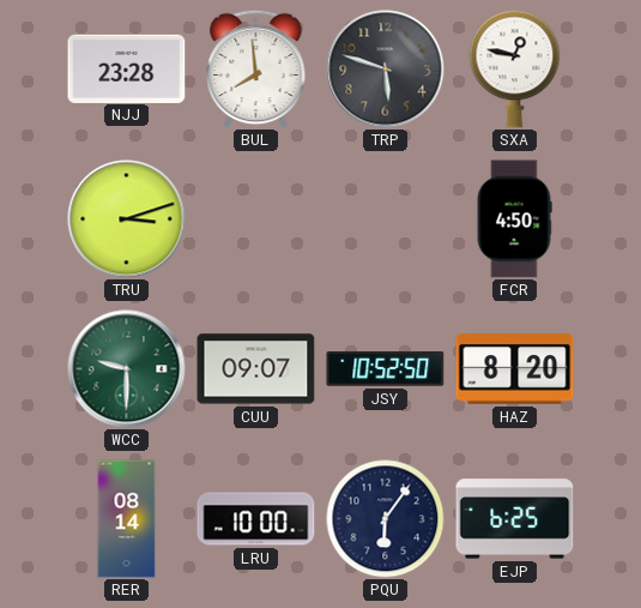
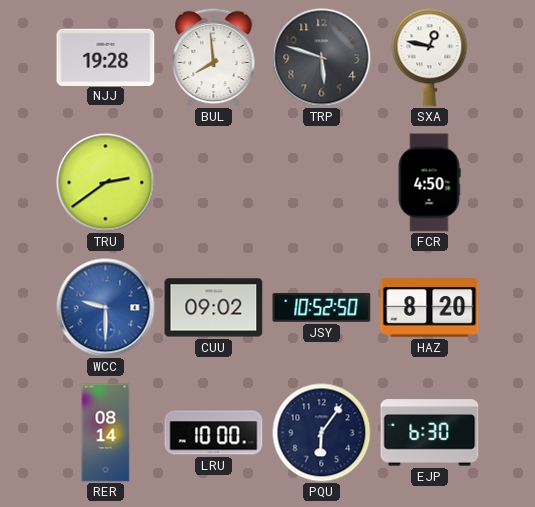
NJJ: 23:28 -> 19:28 (106, 57)
TRU: 3:12 -> 2:39 (106, 183)
WCC dial: green -> blue (106, 308)
CUU: 09:07 -> 09:02 (214, 308)
EJP: 6:25 -> 6:30 (430, 433)
